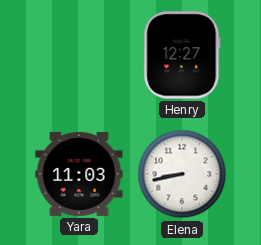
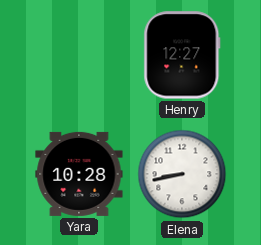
Yara: 11:03 -> 10:28 (79, 174)
